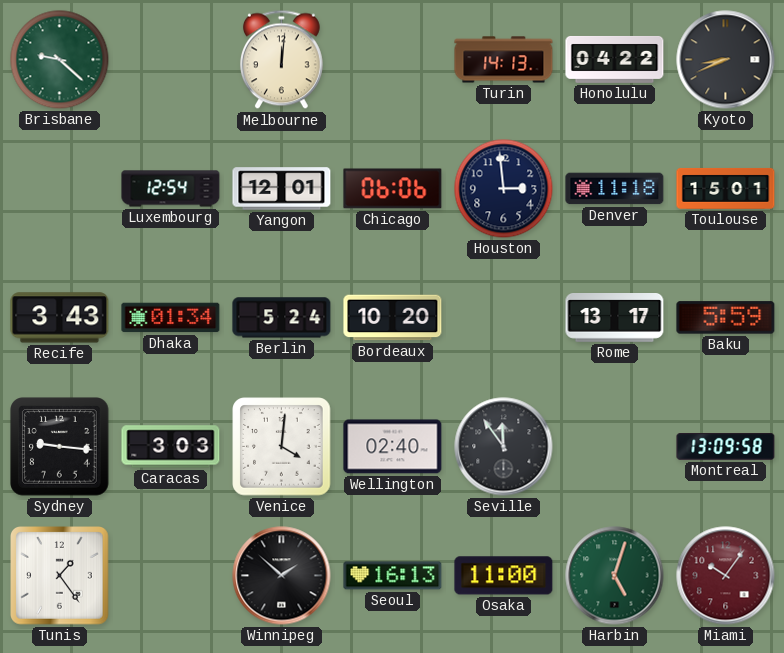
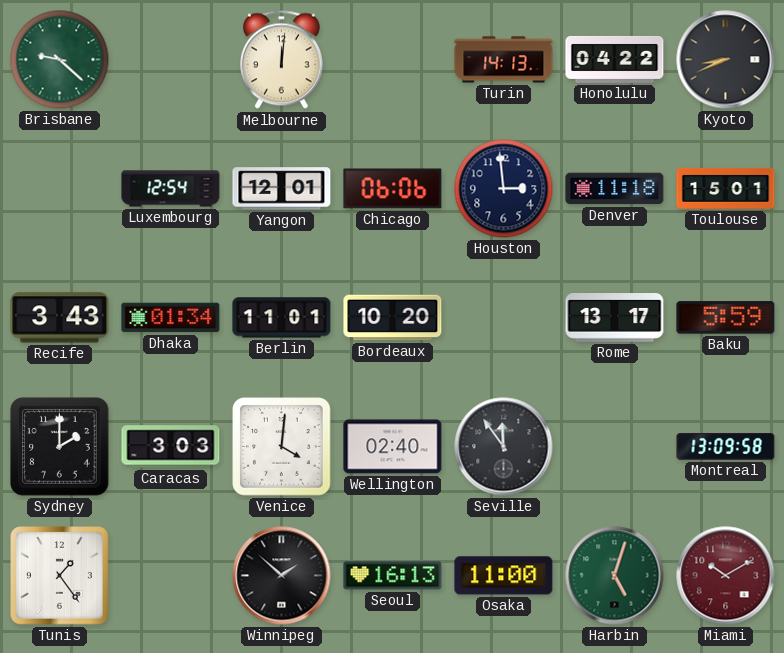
Berlin: 5:24 -> 11:01 (282, 318)
Sydney: 9:16 -> 2:00 (60, 447)
Miami: 10:06 -> 10:10 (726, 576)
